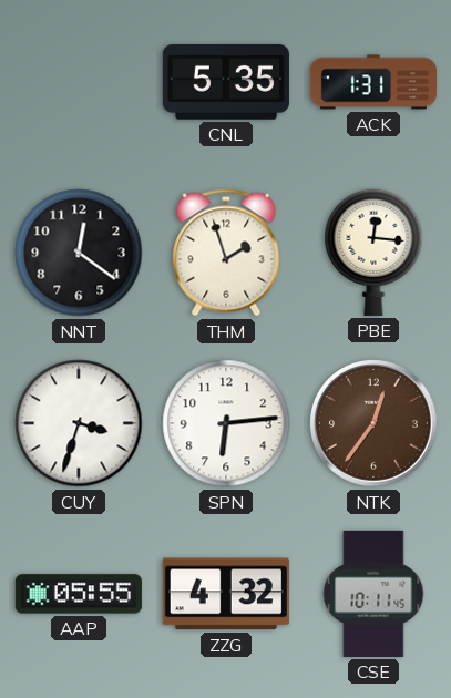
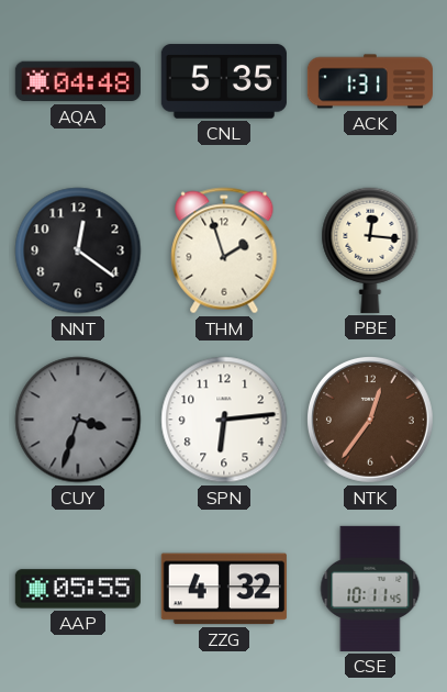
AQA: none -> 04:48 (78, 81)
CUY dial: white -> grey (78, 420)
